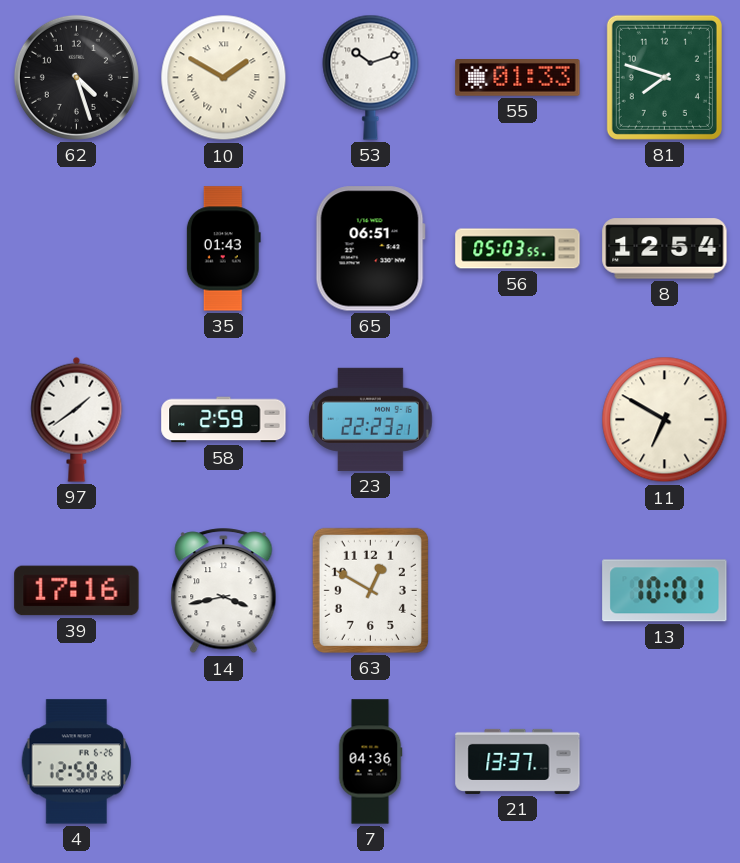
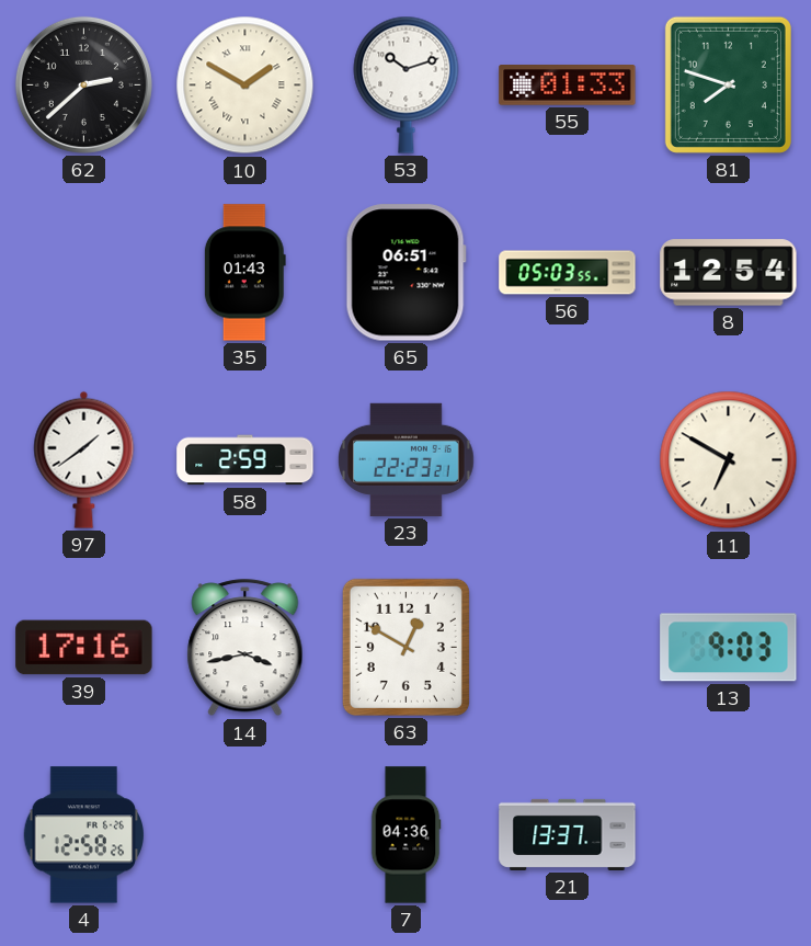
62: 4:27 -> 2:38 (83, 84)
13: 10:01 -> 9:03 (729, 648)
